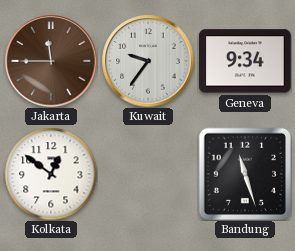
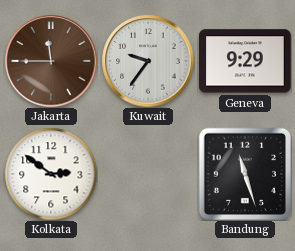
Geneva: 9:34 -> 9:29 (245, 61)
Kolkata: 12:51 -> 2:51 (51, 174)
